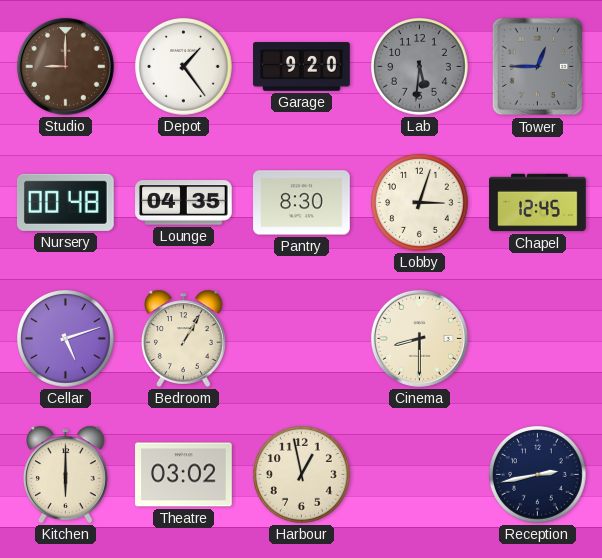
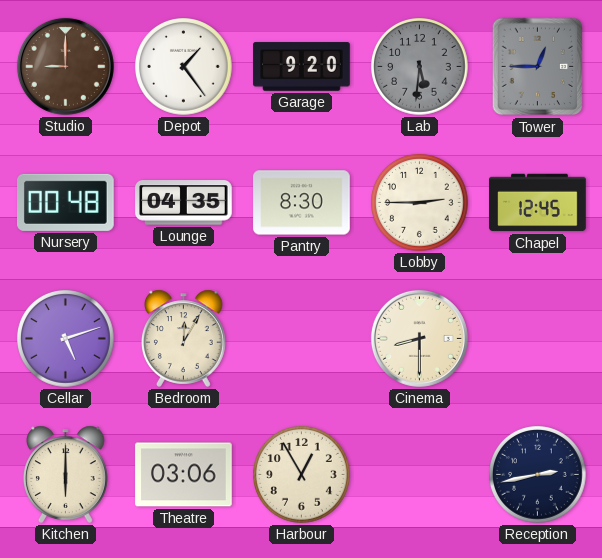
Lobby: 3:03 -> 2:45 (420, 203)
Bedroom: 1:05 -> 12:05 (184, 338)
Theatre: 03:02 -> 03:06 (184, 475)
Harbour: 12:58 -> 12:55 (302, 475)
